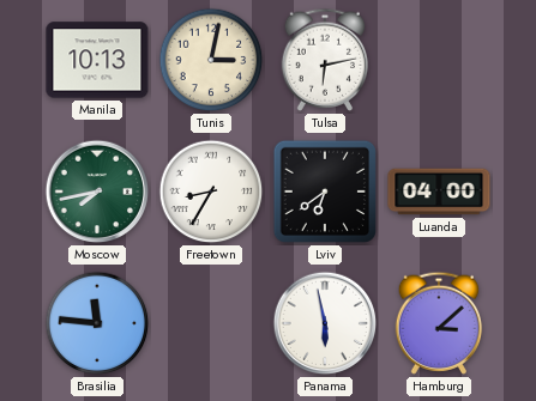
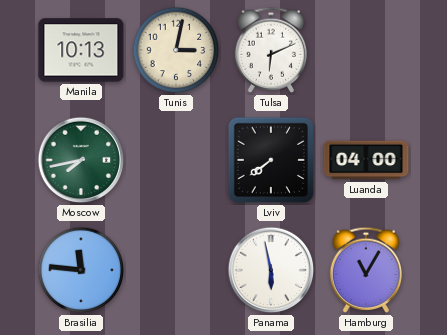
Tulsa: 6:13 -> 6:11 (270, 50)
Freetown: 8:35 -> none (211, 192)
Lviv: 6:39 -> 7:39 (271, 160)
Hamburg: 3:08 -> 11:05 (365, 270)
